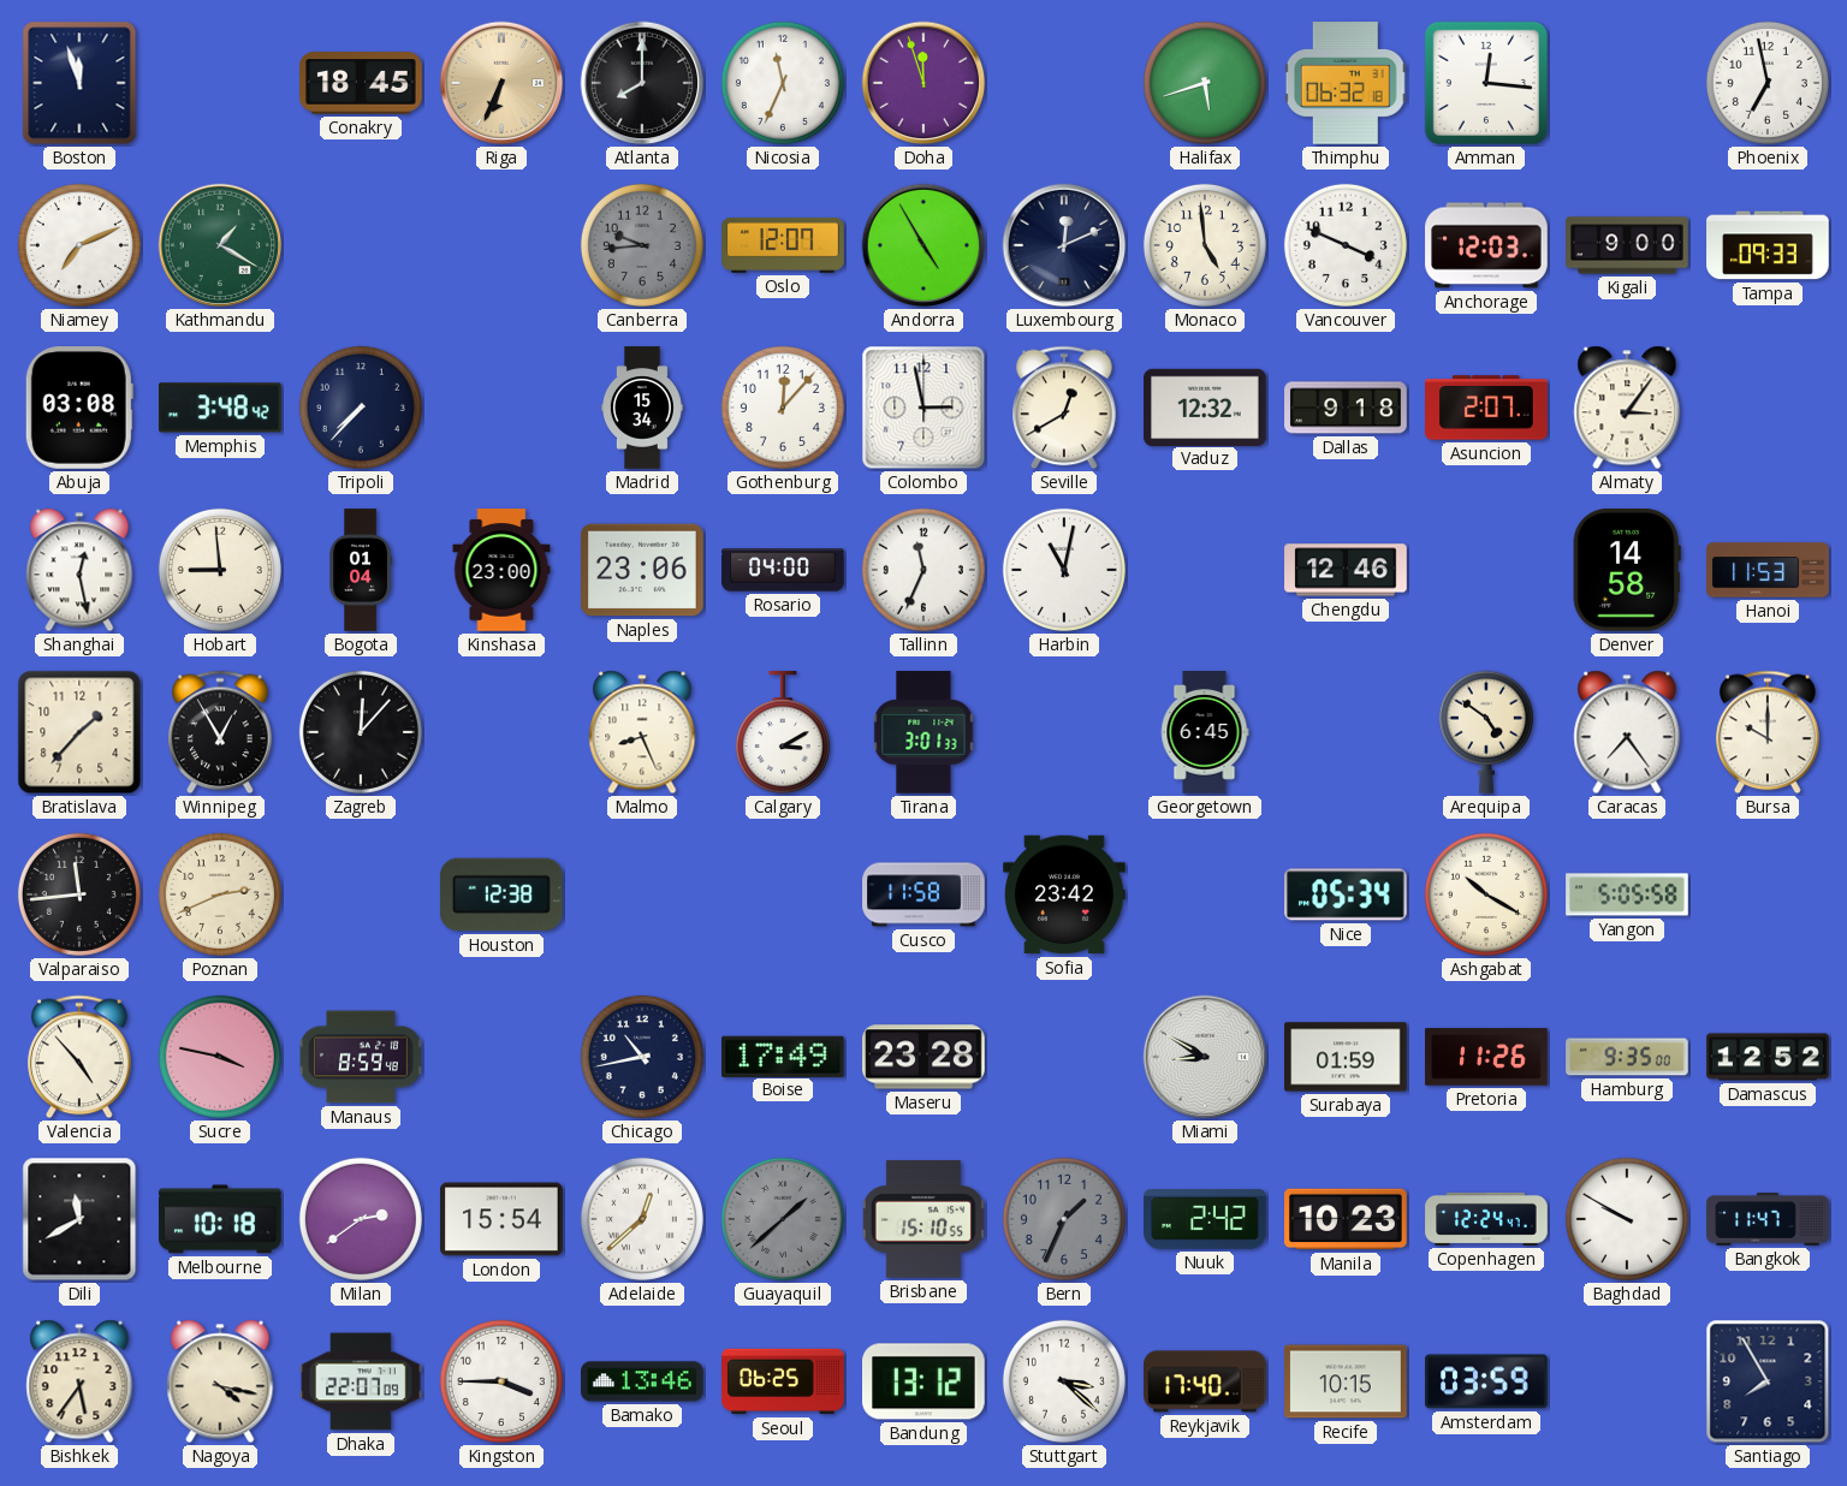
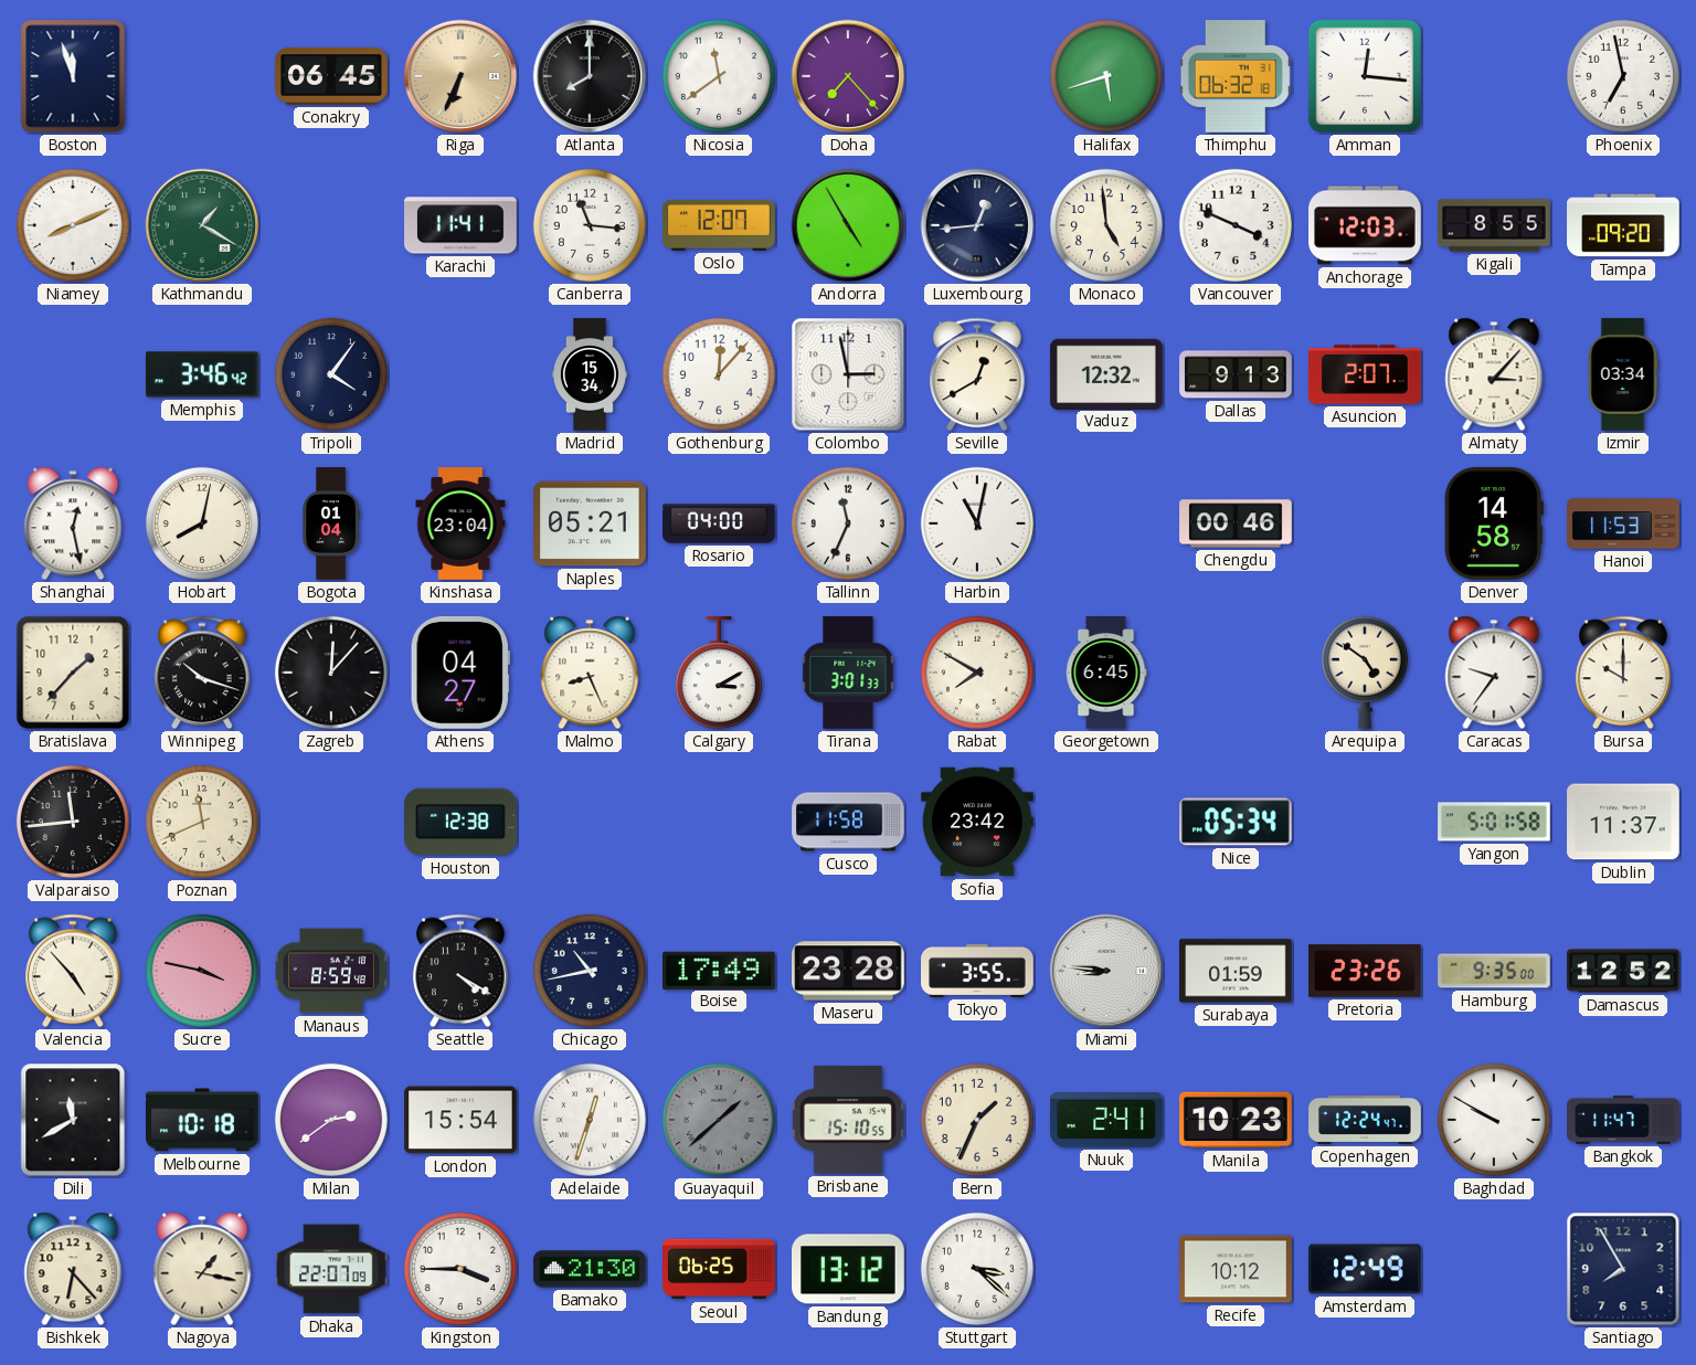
Conakry: 18:45 -> 06:45 (331, 76)
Nicosia: 11:34 -> 11:39 (719, 76)
Doha: 11:57 -> 7:23 (848, 76)
Niamey: 7:11 -> 8:11 (73, 225)
Karachi: none -> 11:41 (460, 225)
Canberra: 9:44 -> 11:16 (590, 225)
Canberra dial: grey -> white (590, 225)
Luxembourg: 12:11 -> 12:44 (977, 225)
Kigali: 9:00 -> 8:55 (1494, 225)
Tampa: 09:33 -> 09:20 (1623, 225)
Abuja: 03:08 -> none (79, 408)
Memphis: 3:48 -> 3:46 (202, 374)
Tripoli: 7:37 -> 4:06 (331, 374)
Dallas: 9:18 -> 9:13 (1236, 374)
Almaty: 3:06 -> 3:07 (1494, 374)
Izmir: none -> 03:34 (1623, 374)
Hobart: 8:59 -> 8:02 (202, 523)
Kinshasa: 23:00 -> 23:04 (460, 523)
Naples: 23:06 -> 05:21 (591, 523)
Chengdu: 12:46 -> 00:46 (1236, 523)
Winnipeg: 12:55 -> 10:18 (202, 673)
Athens: none -> 04:27 (460, 674)
Rabat: none -> 7:50 (977, 673)
Caracas: 7:24 -> 9:36 (1494, 673)
Poznan: 2:41 -> 11:41 (202, 822)
Ashgabat: 10:20 -> none (1486, 894)
Yangon: 5:05 -> 5:01 (1494, 822)
Dublin: none -> 11:37 (1623, 822)
Seattle: none -> 4:20 (460, 971)
Tokyo: none -> 3:55 (977, 971)
Miami: 8:50 -> 8:46 (1106, 971)
Pretoria: 11:26 -> 23:26 (1365, 971)
Adelaide: 12:38 -> 12:33 (590, 1120)
Bern dial: grey -> cream (977, 1120)
Nuuk: 2:42 -> 2:41 (1106, 1120)
Bishkek: 5:36 -> 6:23 (73, 1269)
Nagoya: 4:17 -> 1:17 (202, 1269)
Bamako: 13:46 -> 21:30 (590, 1269)
Reykjavik: 17:40 -> none (1206, 1381)
Recife: 10:15 -> 10:12 (1236, 1269)
Amsterdam: 03:59 -> 12:49 (1366, 1269)
